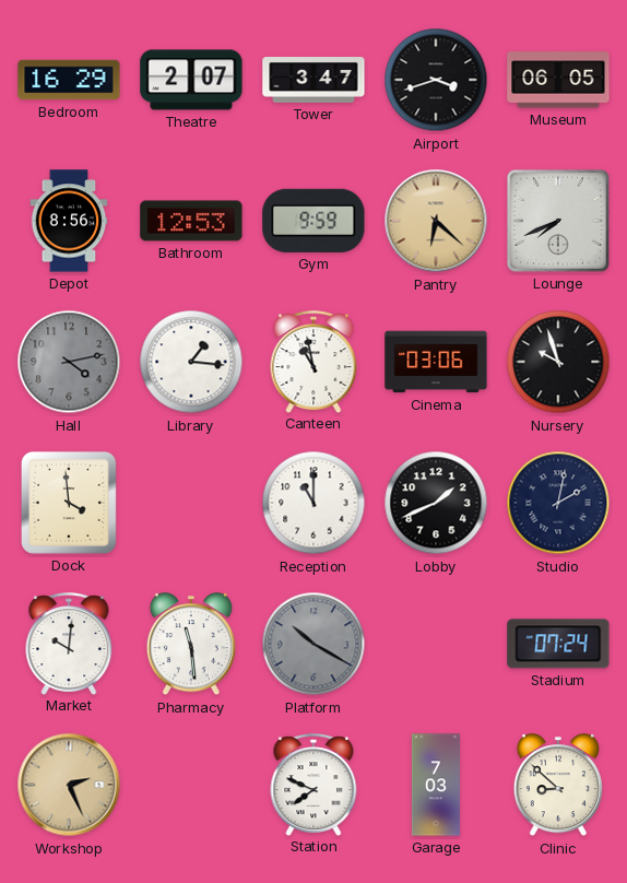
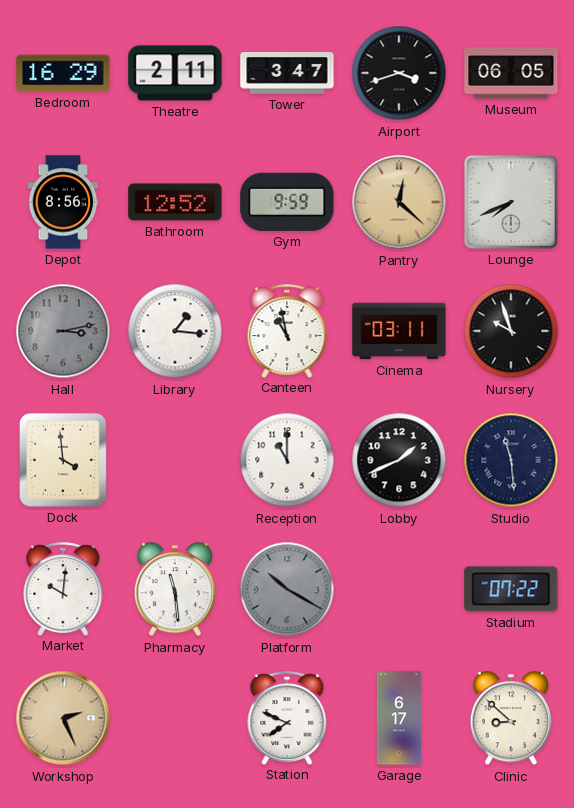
Theatre: 2:07 -> 2:11 (175, 73)
Bathroom: 12:53 -> 12:52 (175, 202)
Pantry: 6:22 -> 12:22 (399, 202)
Hall: 4:13 -> 3:13 (63, 331)
Cinema: 03:06 -> 03:11 (399, 331)
Studio: 2:02 -> 11:29 (511, 460)
Stadium: 07:24 -> 07:22 (511, 589)
Garage: 7:03 -> 6:17 (399, 718)
